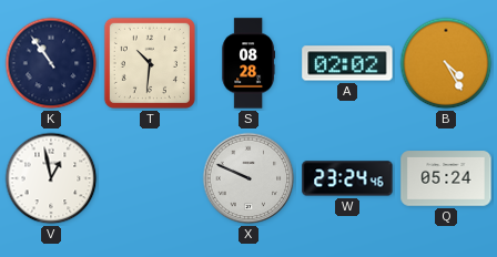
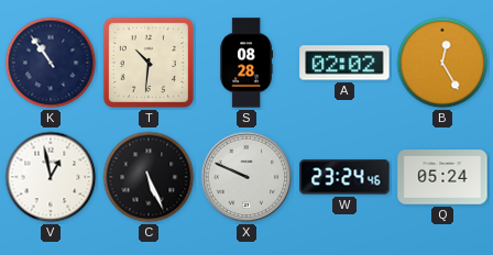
B: 4:25 -> 12:25 (442, 63)
C: none -> 5:26 (149, 177)
